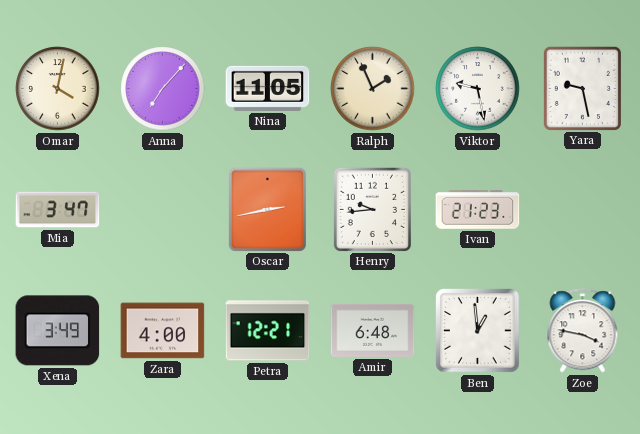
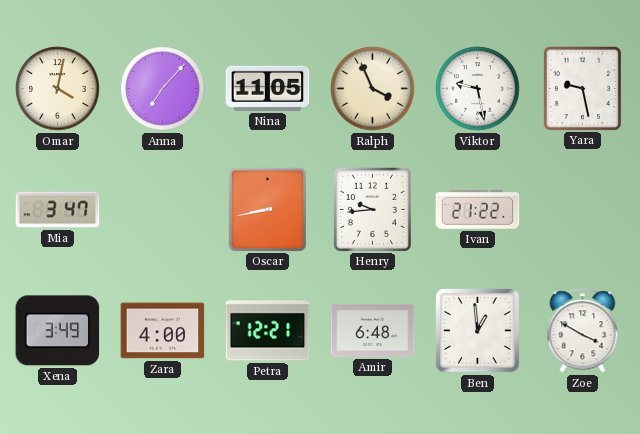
Ralph: 1:56 -> 3:56 (373, 89)
Oscar: 2:43 -> 8:43 (267, 209)
Ivan: 21:23 -> 21:22 (478, 210)
Zoe: 3:47 -> 3:50 (583, 331)
